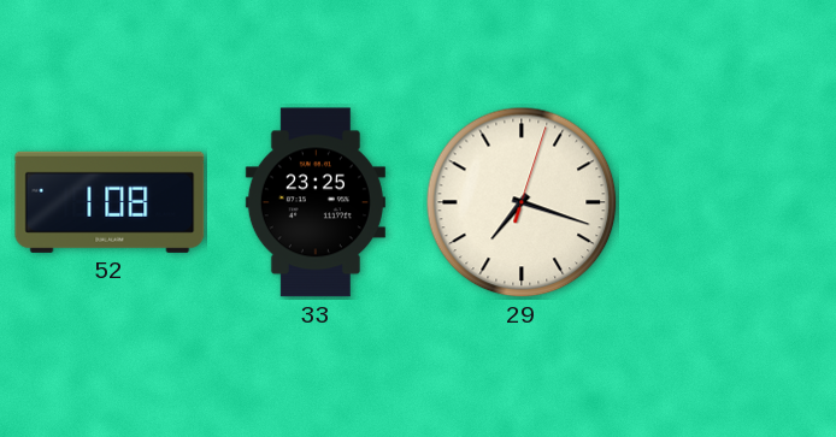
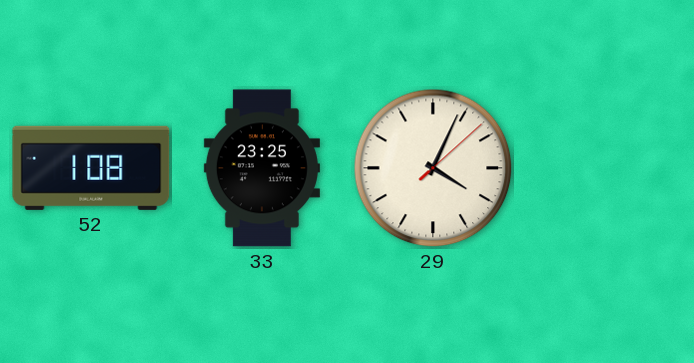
29: 7:18 -> 4:04 (433, 168)
